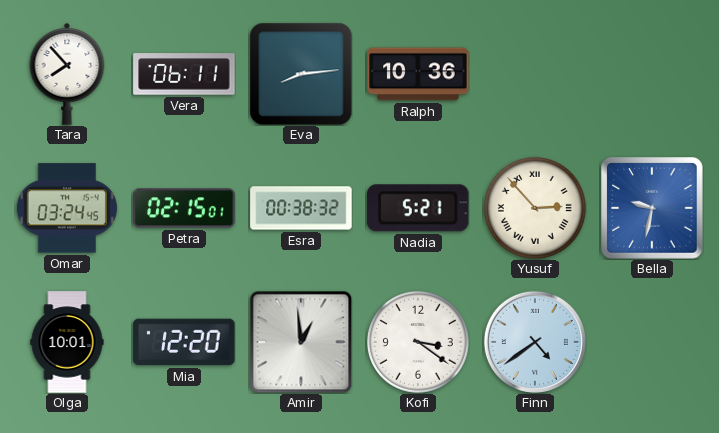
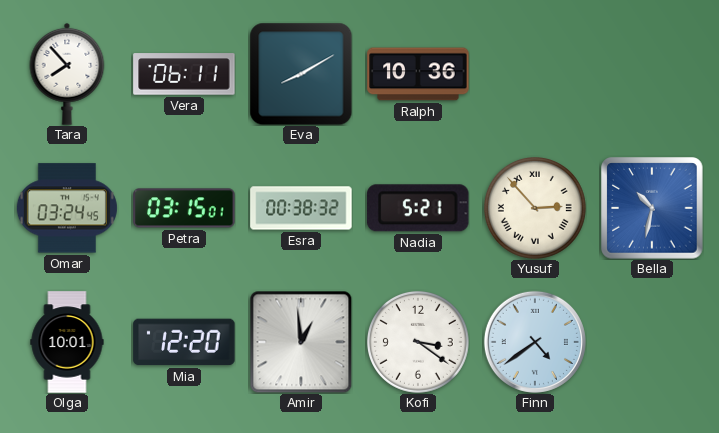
Eva: 8:14 -> 8:10 (301, 74)
Petra: 02:15 -> 03:15 (184, 208)
Bella: 9:32 -> 10:32 (652, 208)
